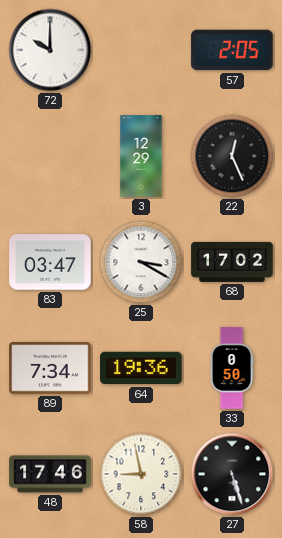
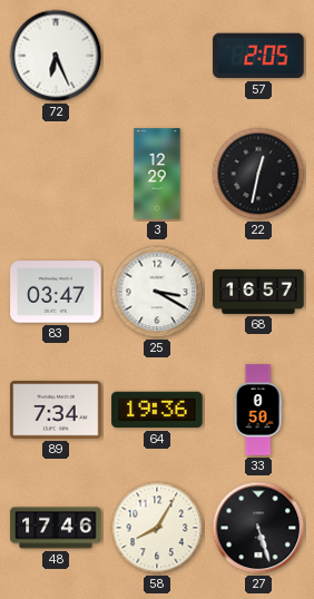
72: 10:00 -> 6:26 (56, 56)
22: 12:26 -> 12:32 (258, 174)
68: 17:02 -> 16:57 (258, 292)
58: 8:58 -> 8:05 (157, 528)
